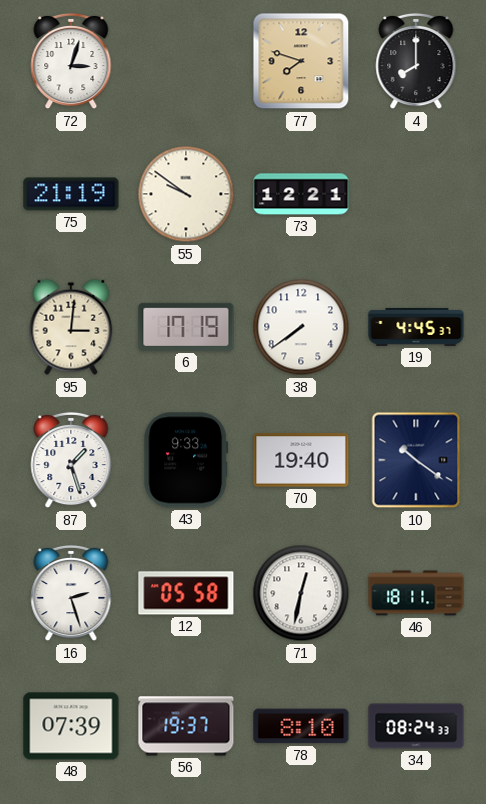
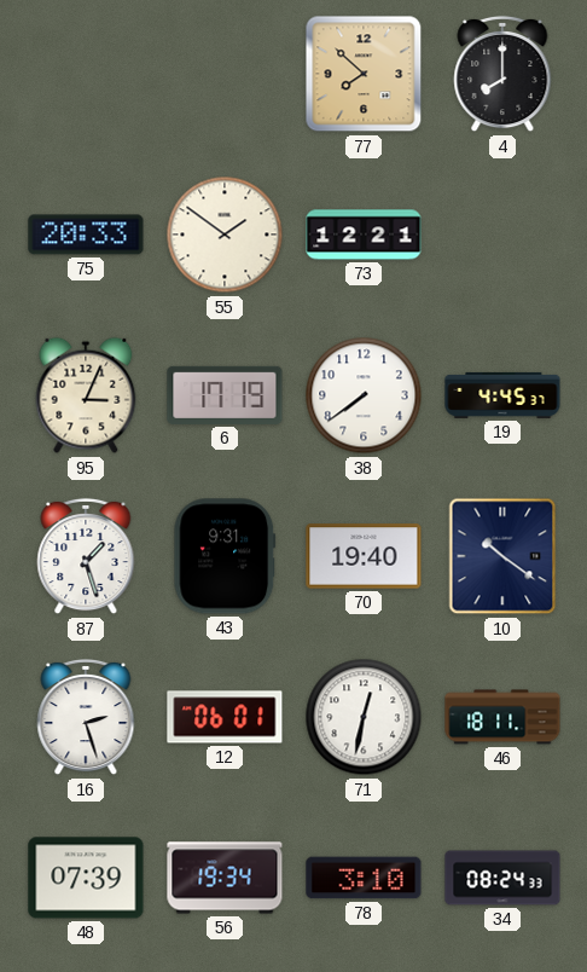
72: 3:03 -> none (71, 61)
77: 7:48 -> 7:52 (364, 74)
75: 21:19 -> 20:33 (86, 235)
55: 9:51 -> 1:51 (225, 235)
95: 3:01 -> 3:04 (86, 395)
43: 9:33 -> 9:31 (225, 556)
12: 05:58 -> 06:01 (225, 717)
56: 19:37 -> 19:34 (225, 878)
78: 8:10 -> 3:10 (364, 878)
